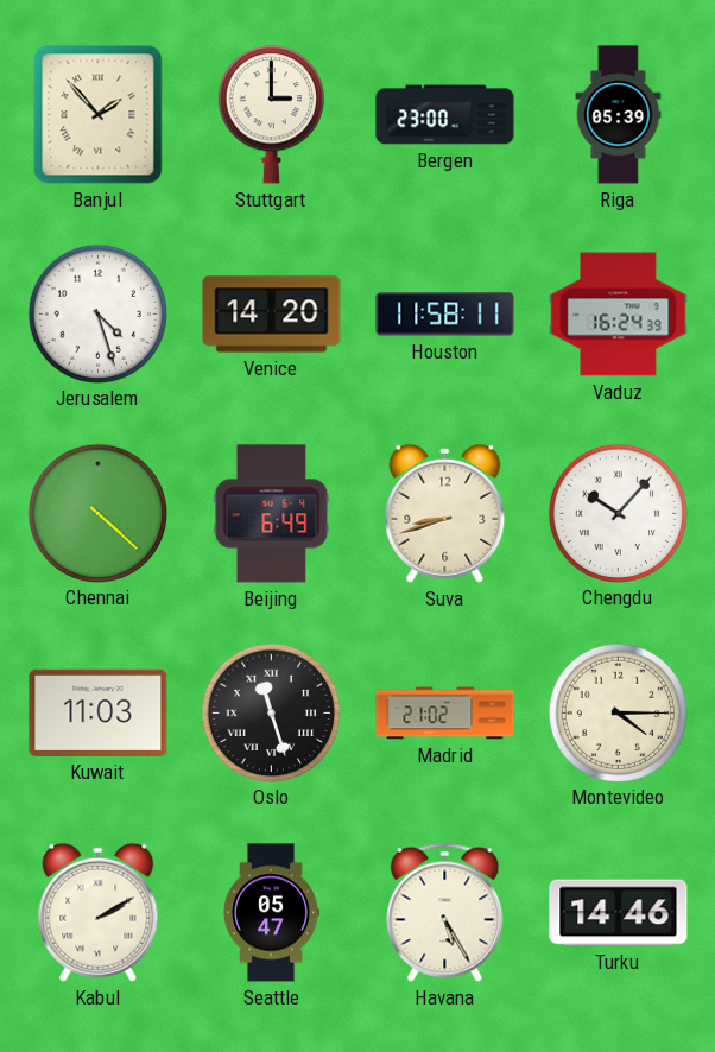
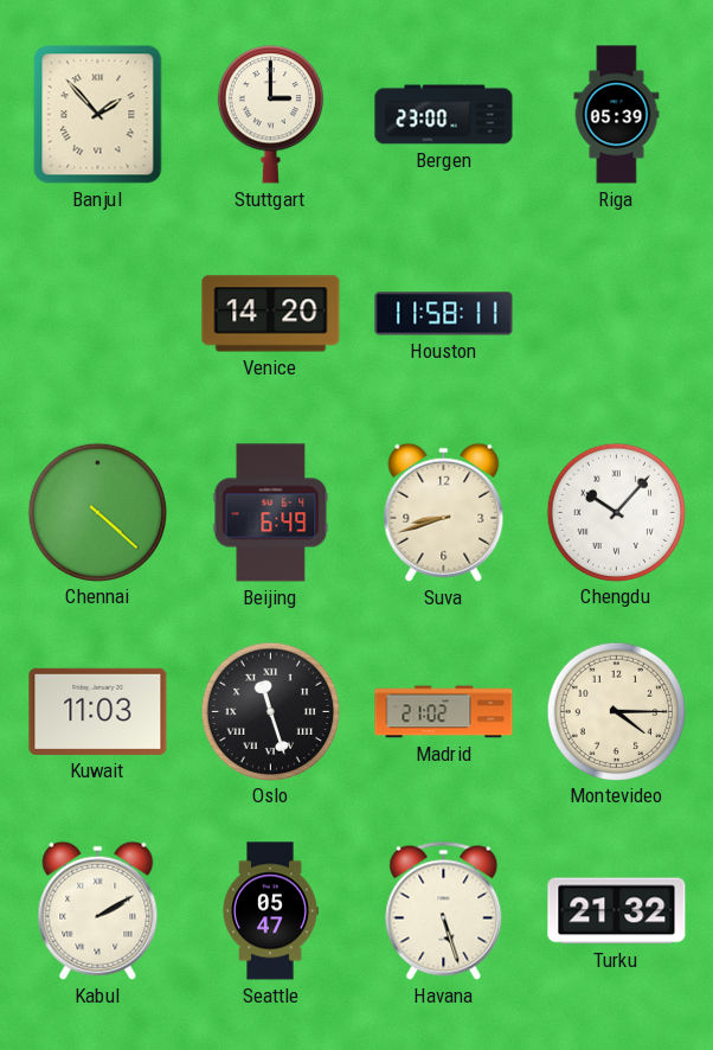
Jerusalem: 4:27 -> none (97, 313)
Vaduz: 16:24 -> none (619, 315)
Havana: 5:25 -> 5:27 (444, 910)
Turku: 14:46 -> 21:32 (617, 911)
